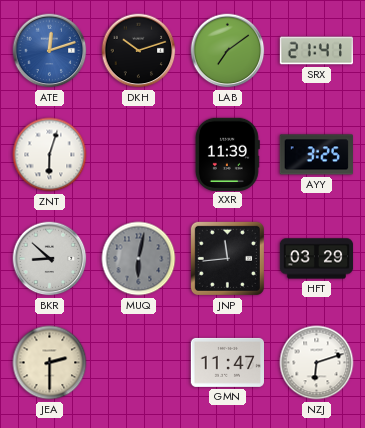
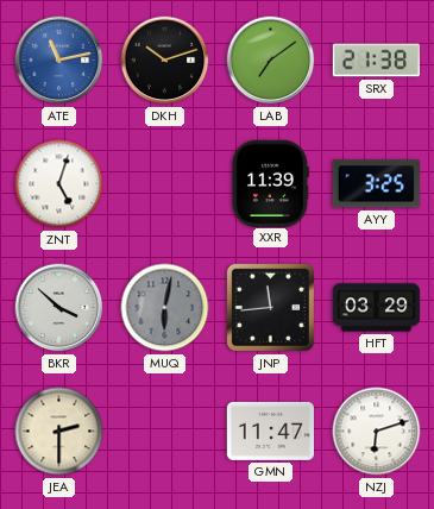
ATE: 12:12 -> 11:13 (59, 61)
SRX: 21:41 -> 21:38 (376, 61)
ZNT: 6:03 -> 5:03 (59, 184)
BKR: 8:52 -> 3:52 (59, 308)
